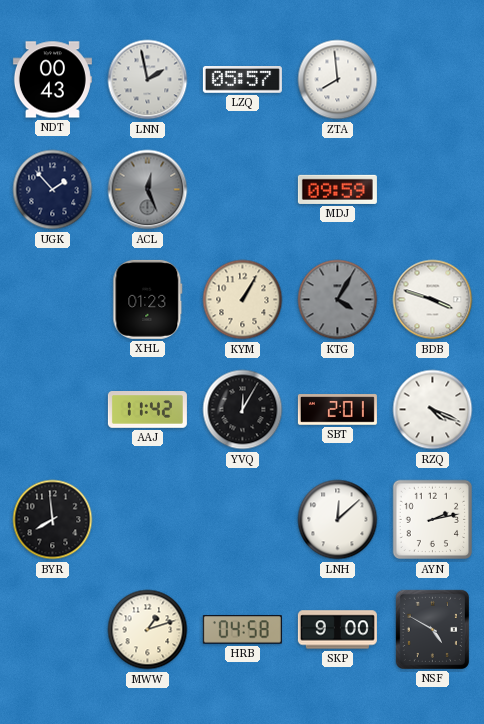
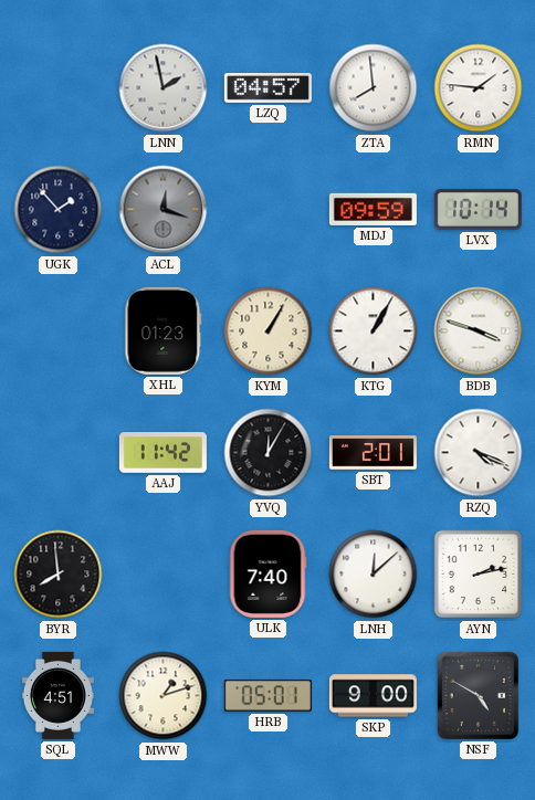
NDT: 00:43 -> none (52, 80)
LZQ: 05:57 -> 04:57 (267, 88)
RMN: none -> 1:46 (479, 88)
ACL: 12:26 -> 12:18 (164, 210)
LVX: none -> 10:14 (478, 210)
KTG: 4:05 -> 1:05 (374, 331)
KTG dial: grey -> white (374, 331)
ULK: none -> 7:40 (267, 573)
SQL: none -> 4:51 (57, 695)
HRB: 04:58 -> 05:01 (267, 696)
